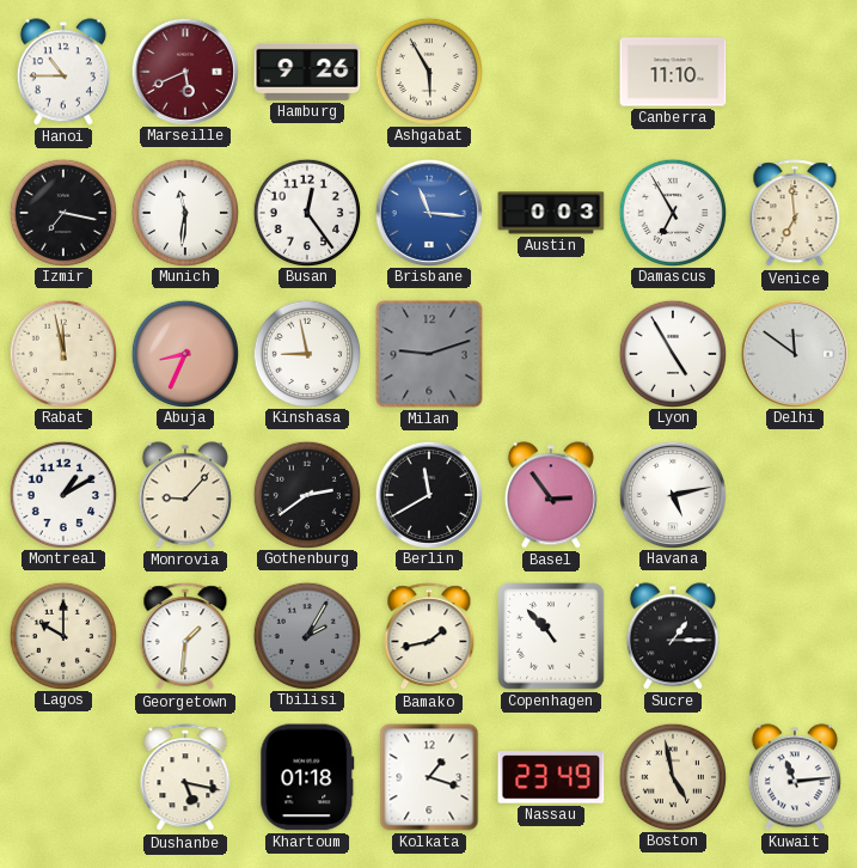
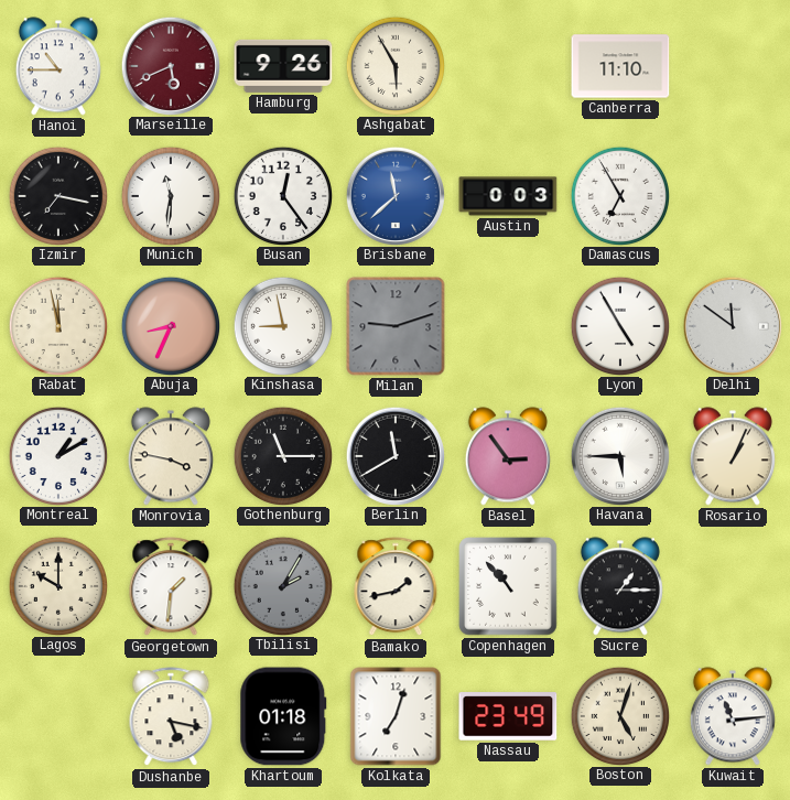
Brisbane: 11:16 -> 11:38 (394, 195)
Venice: 6:59 -> none (795, 214)
Monrovia: 9:07 -> 3:47 (171, 456)
Gothenburg: 2:39 -> 11:15 (282, 455)
Havana: 5:13 -> 5:45 (619, 455)
Rosario: none -> 1:04 (733, 456)
Kolkata: 1:18 -> 7:03 (396, 716)
Boston: 4:58 -> 5:03 (619, 715)
